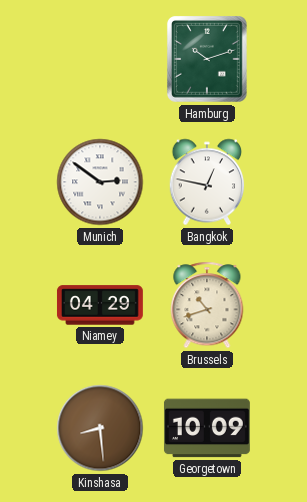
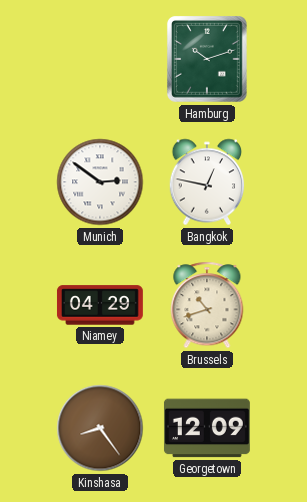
Kinshasa: 8:29 -> 8:24 (100, 428)
Georgetown: 10:09 -> 12:09 (207, 428)
